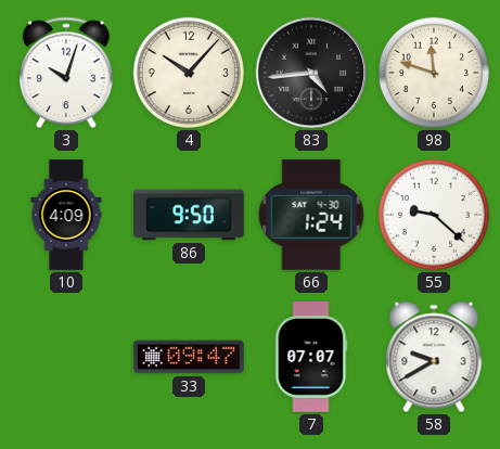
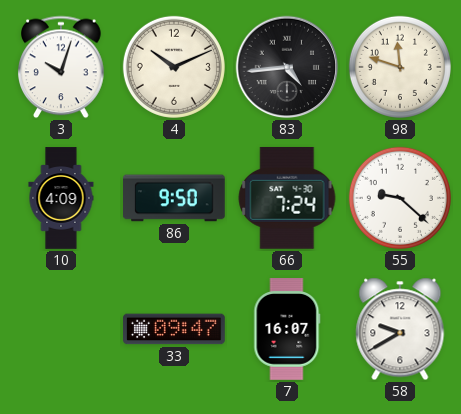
4: 10:07 -> 10:11 (174, 67)
66: 1:24 -> 7:24 (287, 198)
7: 07:07 -> 16:07 (287, 329)
